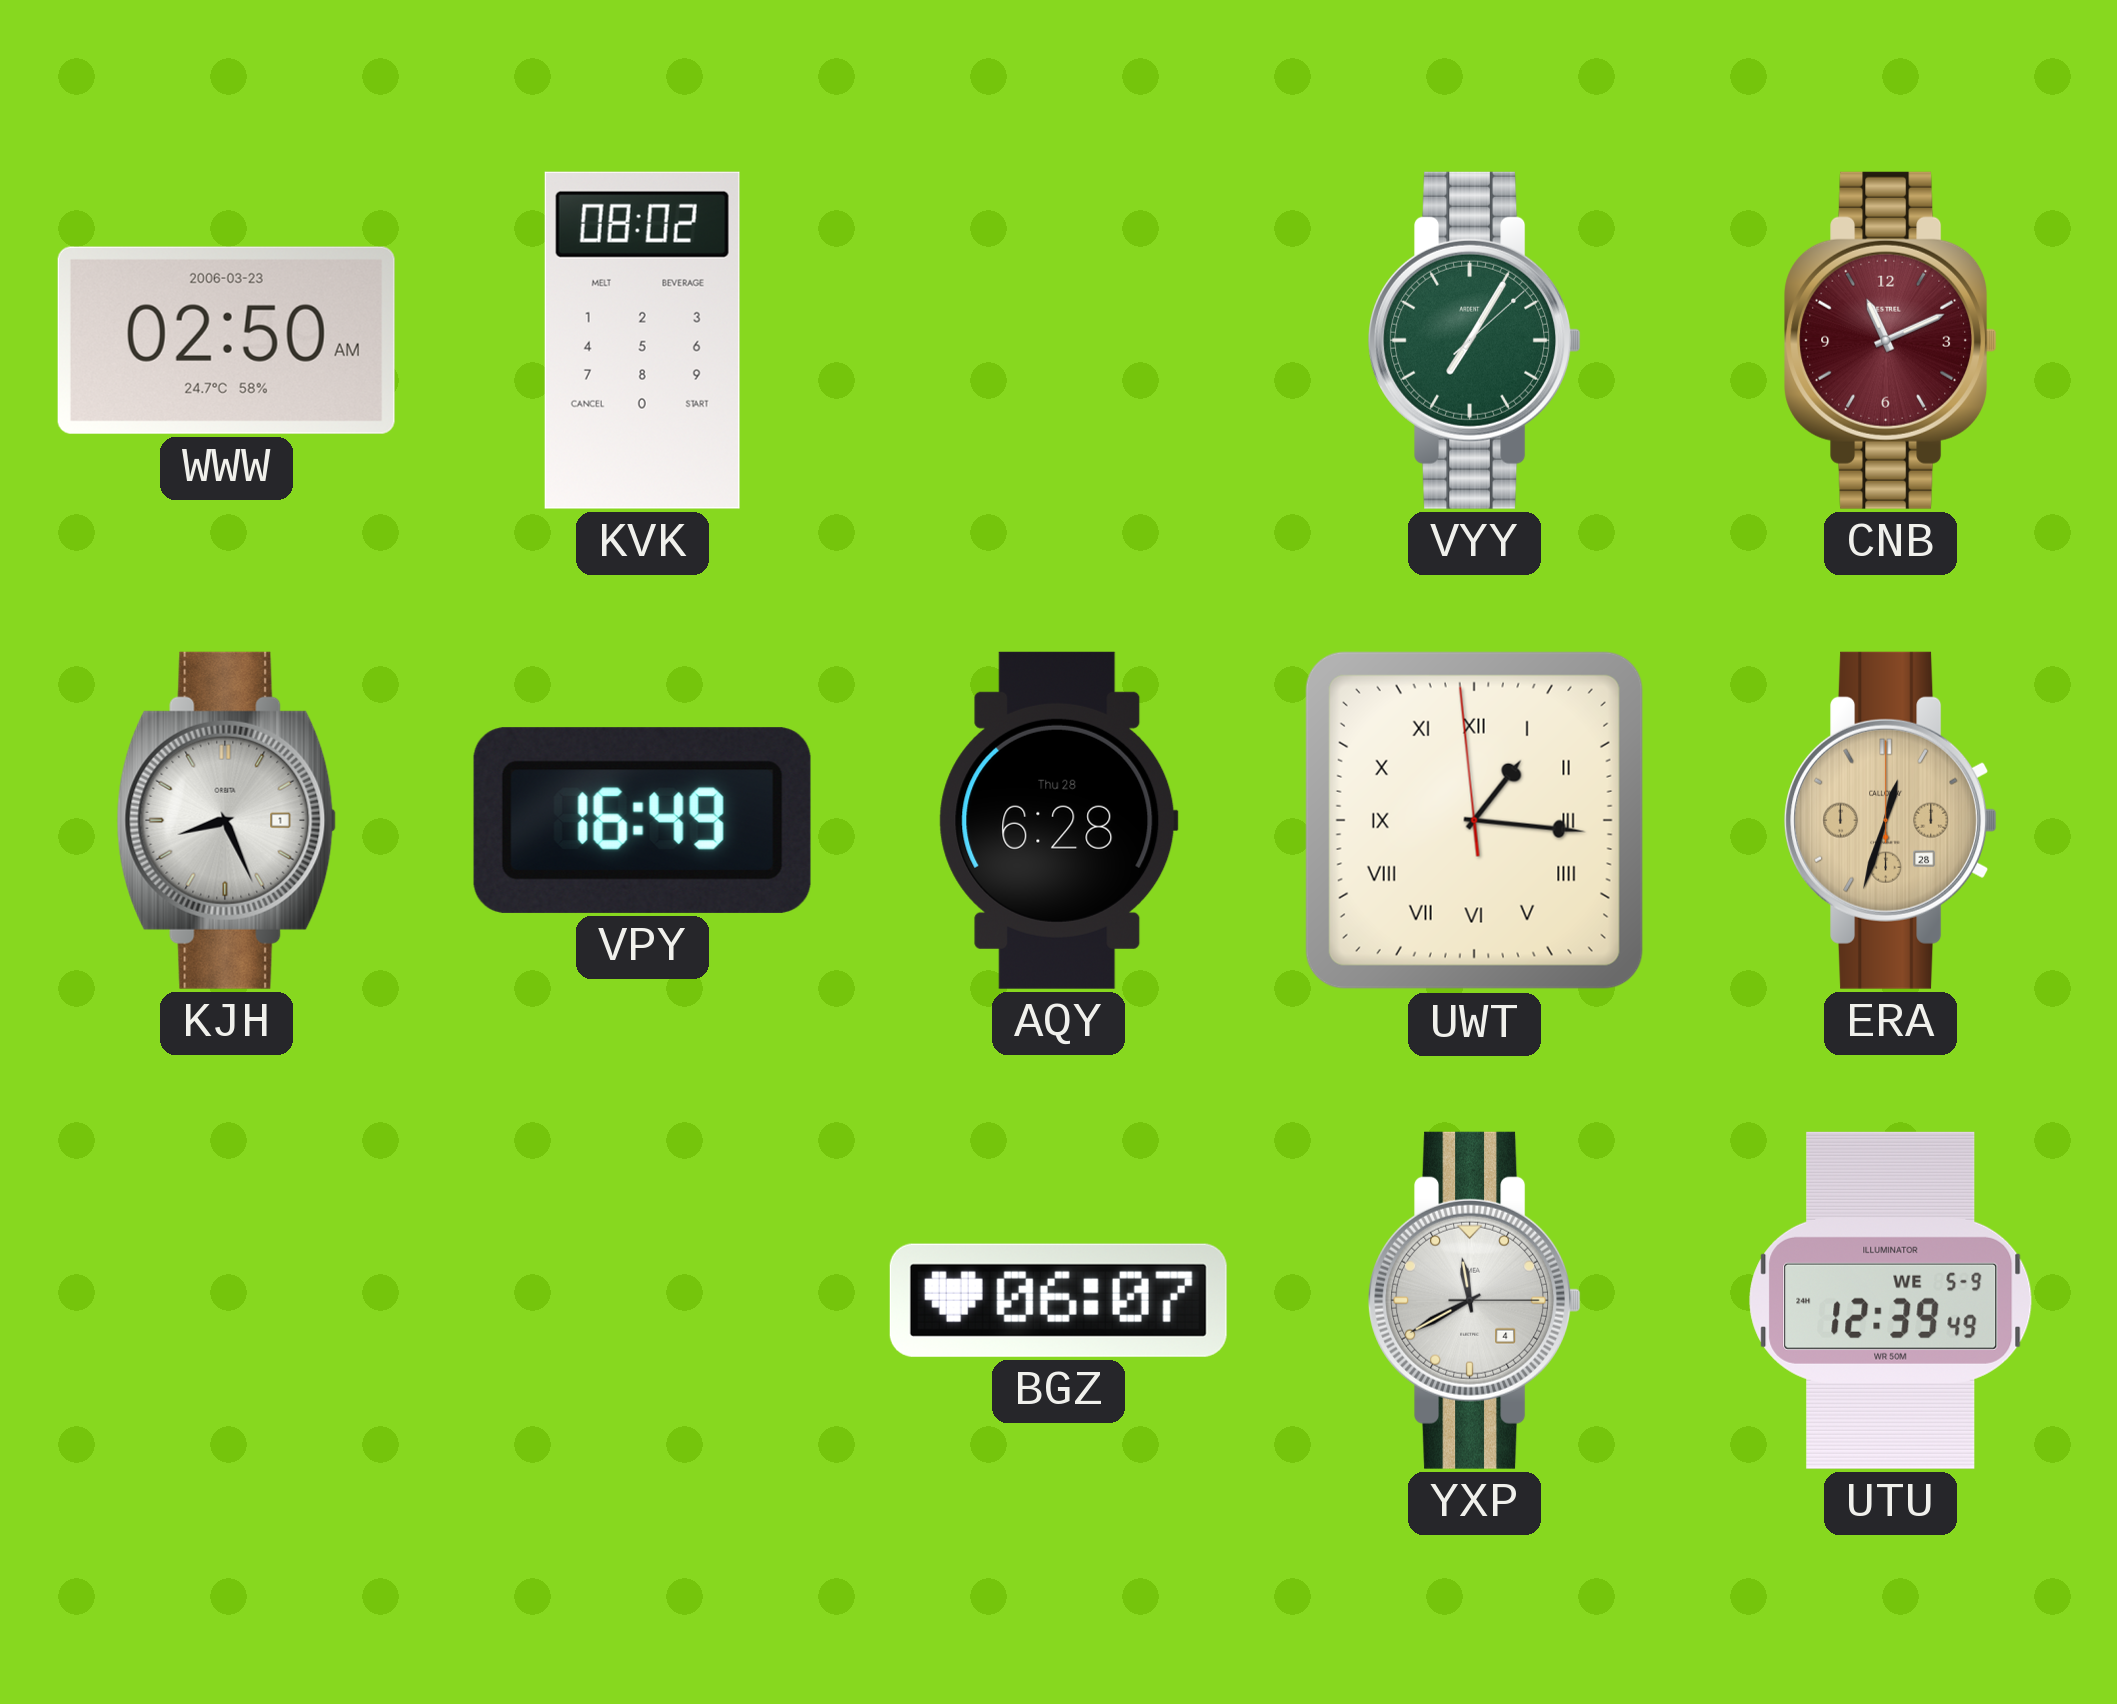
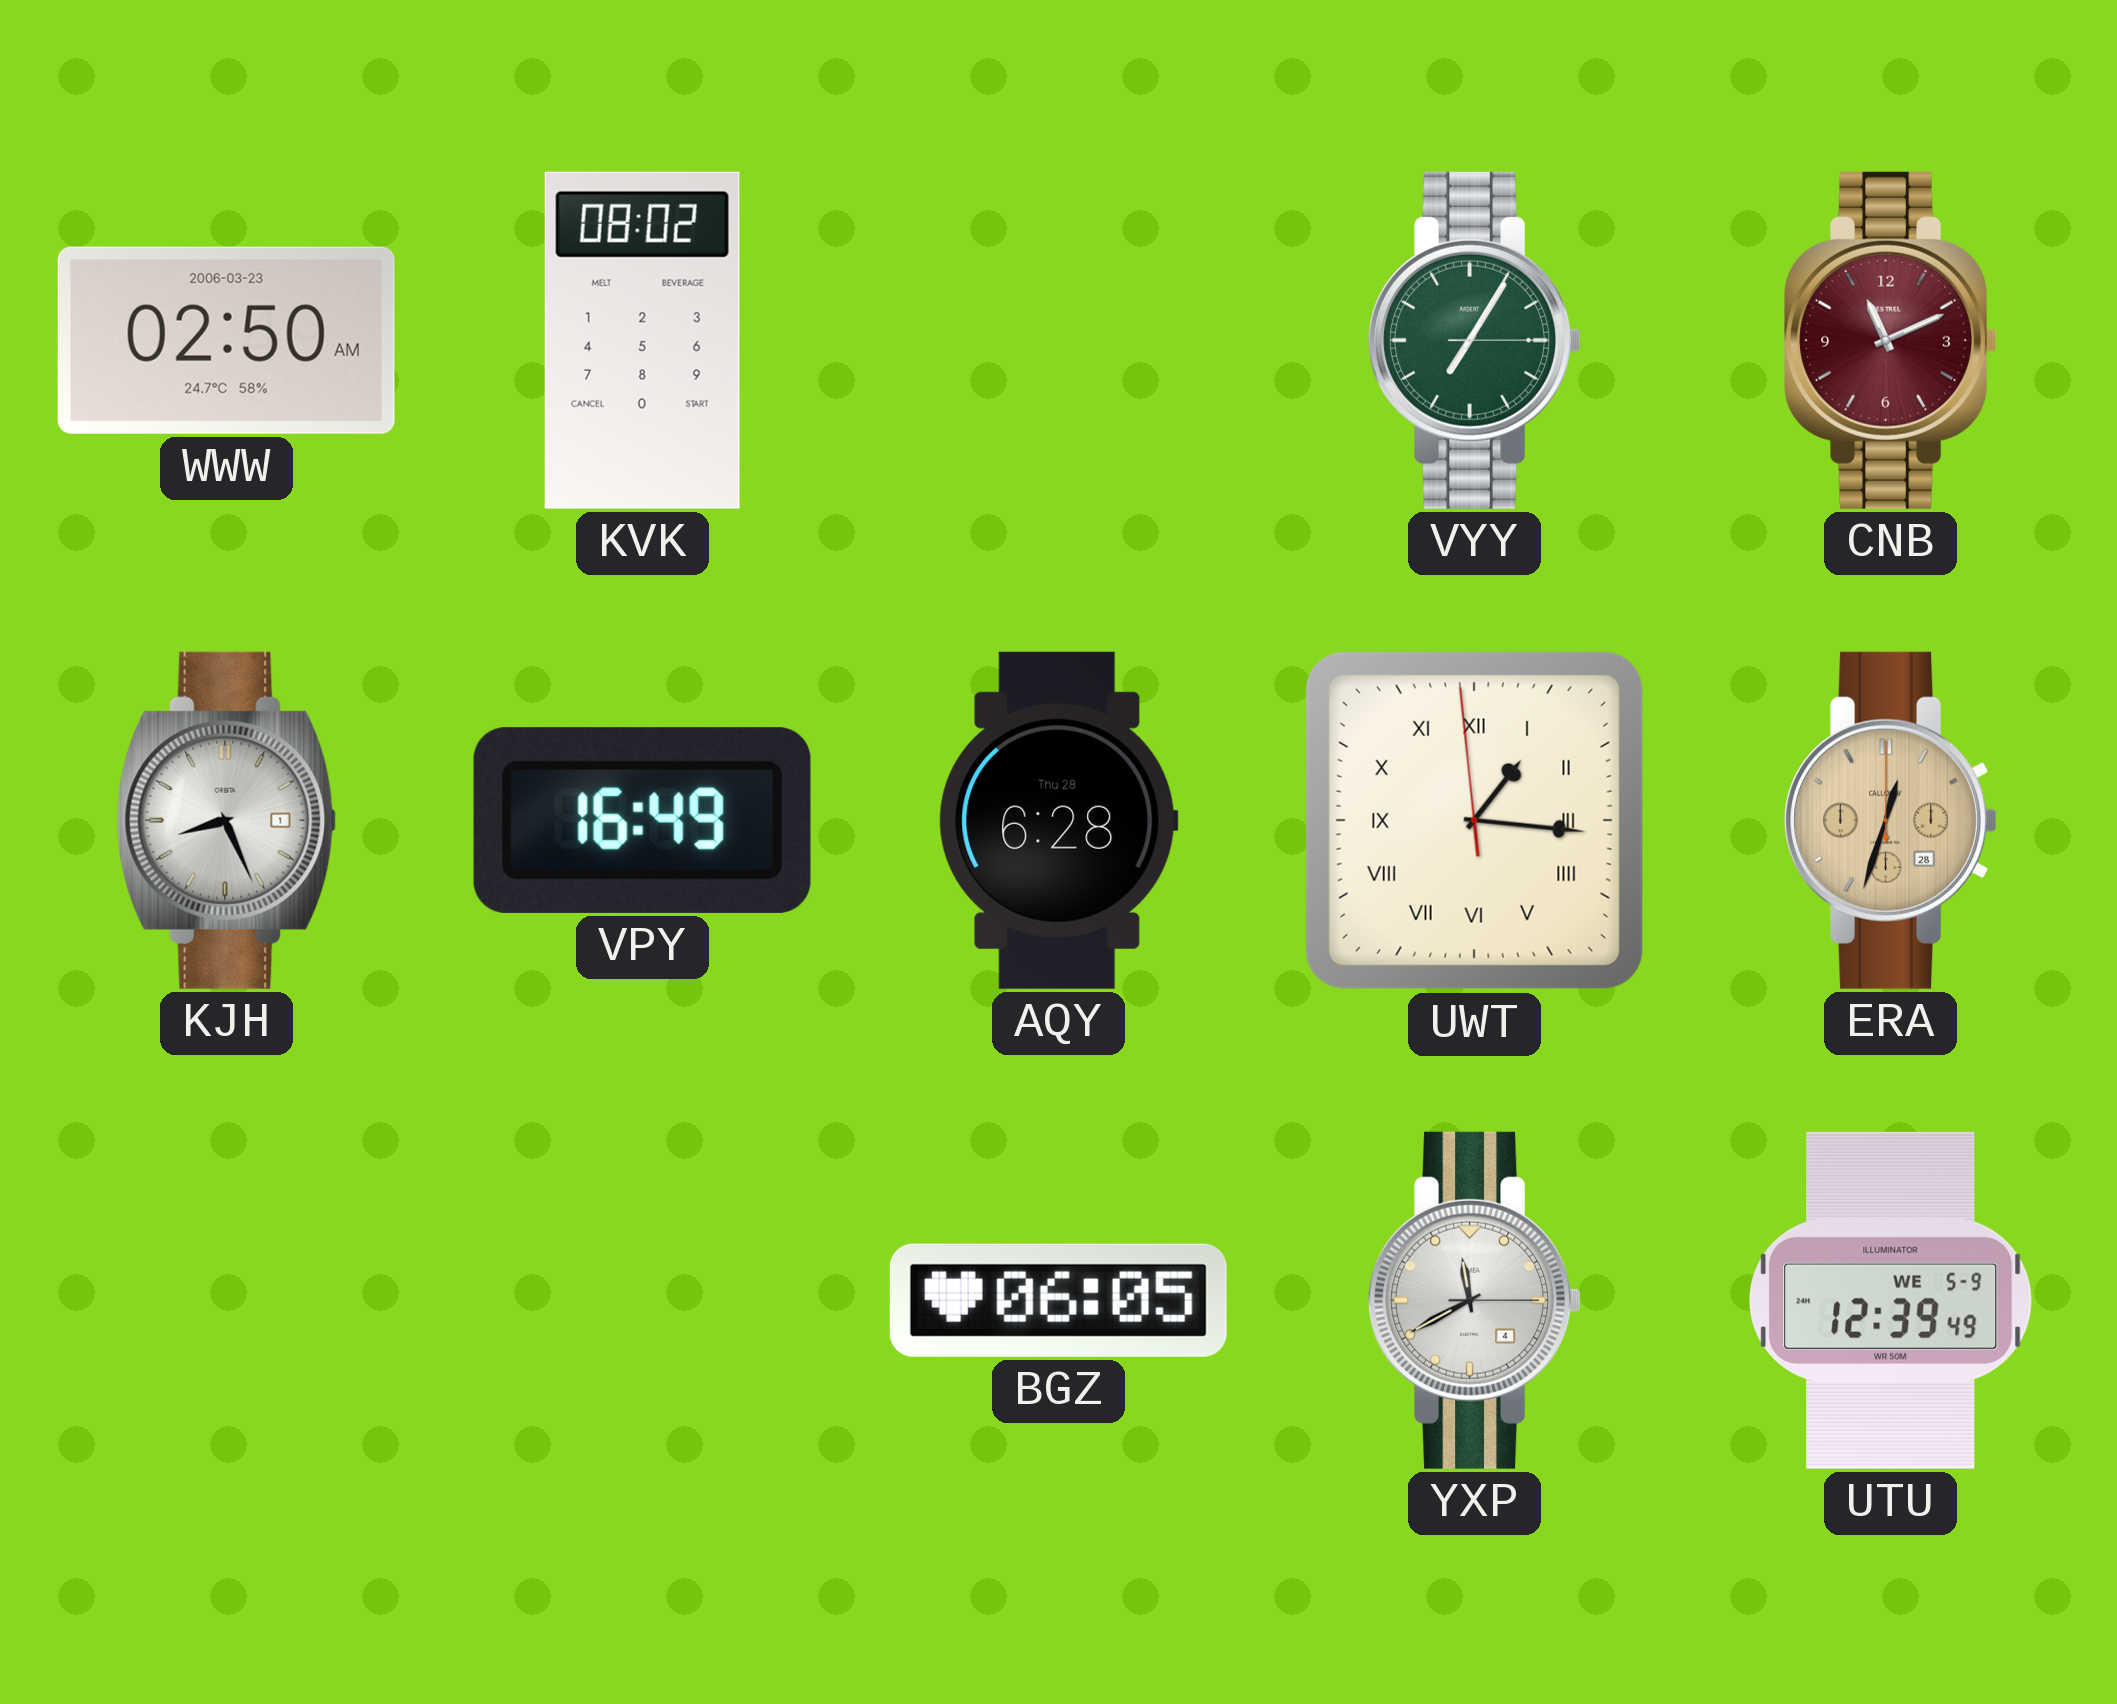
VYY: 7:05:08 -> 7:05:15 (1475, 340)
BGZ: 06:07 -> 06:05 (1058, 1300)
